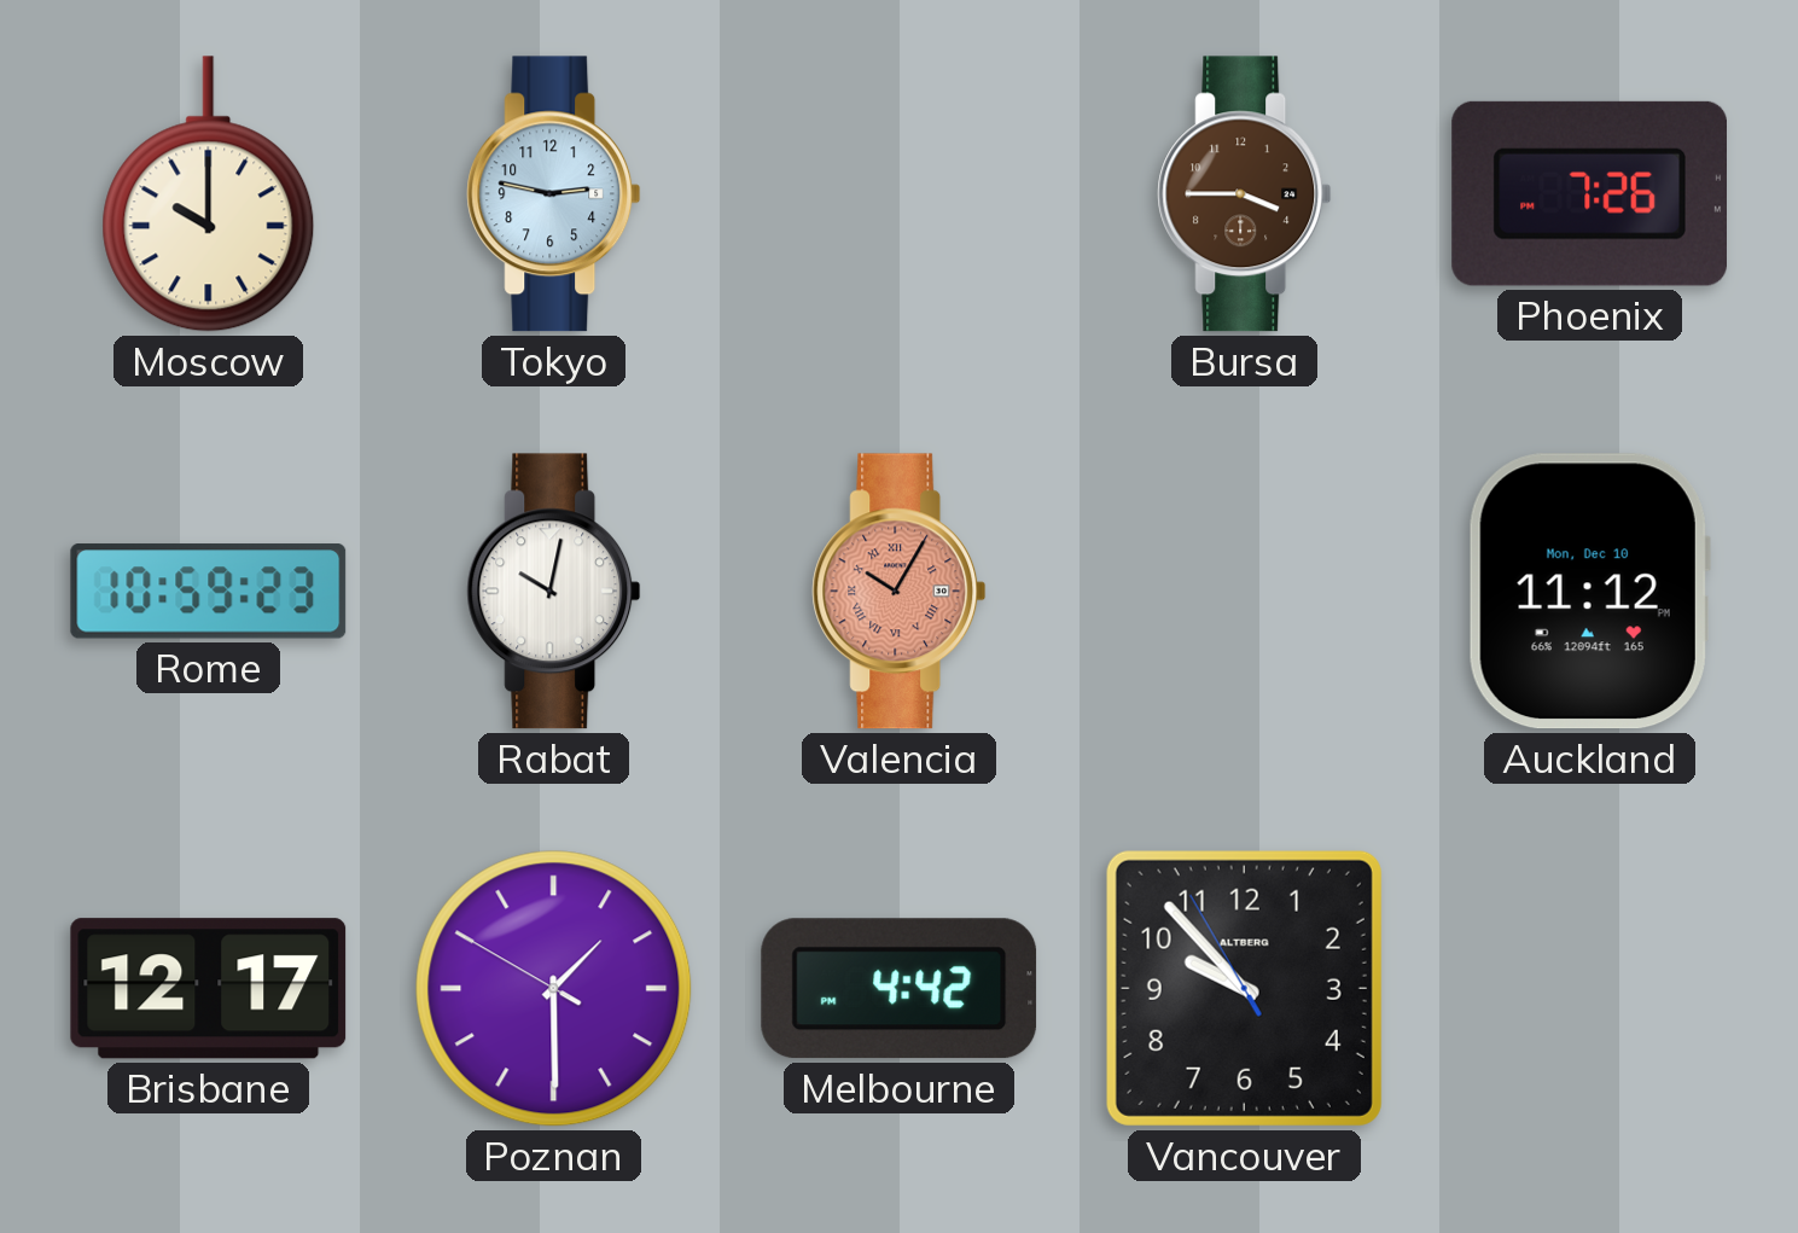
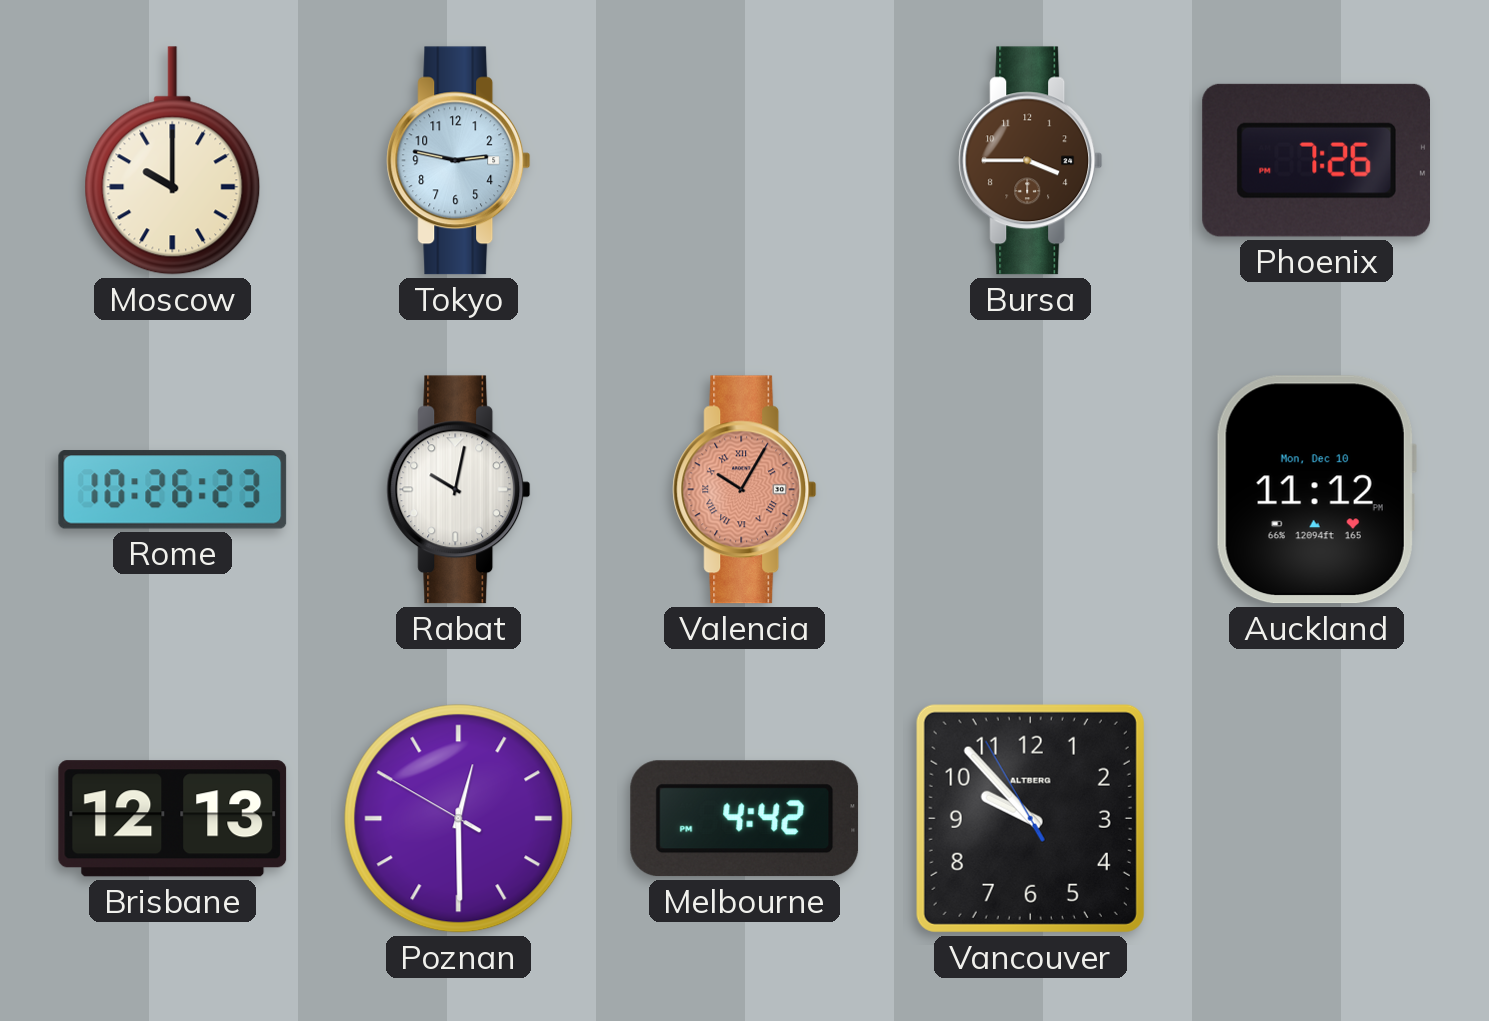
Rome: 10:59 -> 10:26 (173, 490)
Brisbane: 12:17 -> 12:13 (173, 819)
Poznan: 1:29 -> 12:29 (459, 819)
